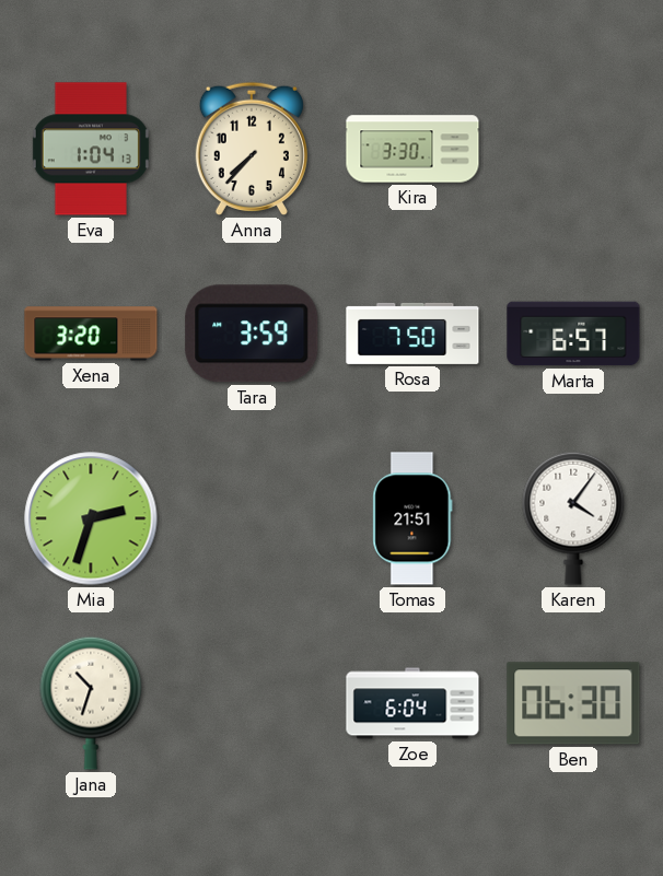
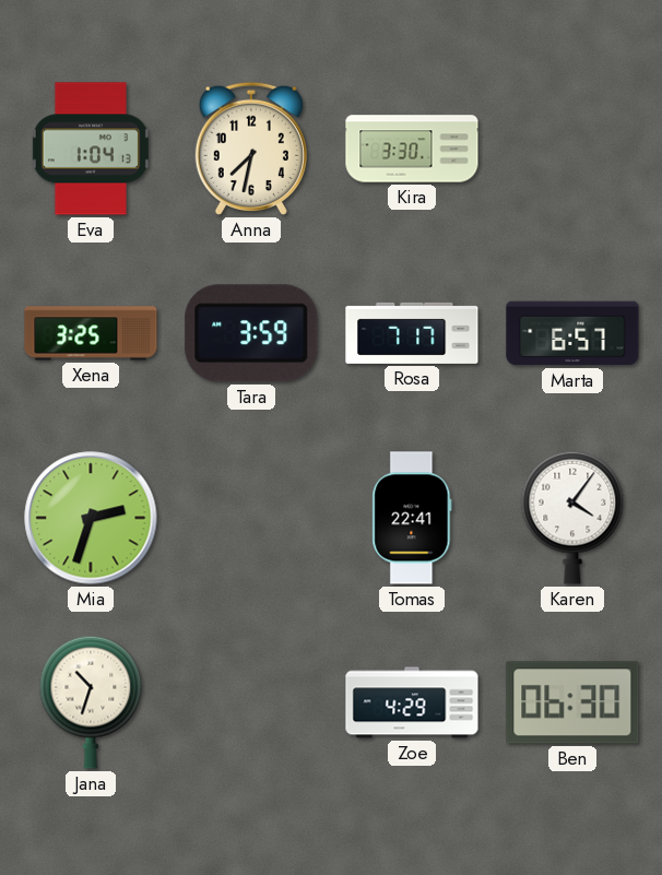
Anna: 7:37 -> 7:32 (251, 149)
Xena: 3:20 -> 3:25 (91, 333)
Rosa: 7:50 -> 7:17 (412, 333)
Tomas: 21:51 -> 22:41 (412, 518)
Zoe: 6:04 -> 4:29 (412, 702)
